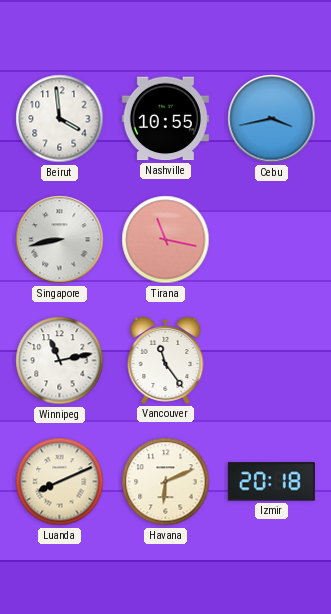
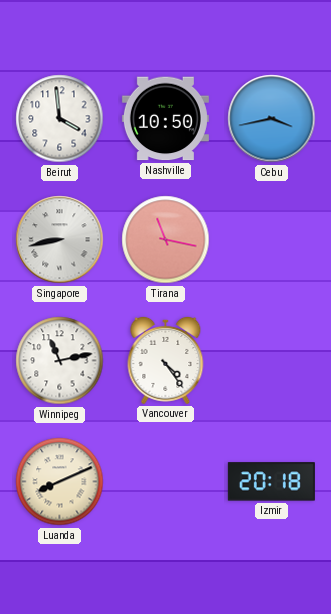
Nashville: 10:55 -> 10:50 (165, 119)
Vancouver: 11:24 -> 4:24 (166, 360)
Havana: 6:11 -> none (166, 482)
